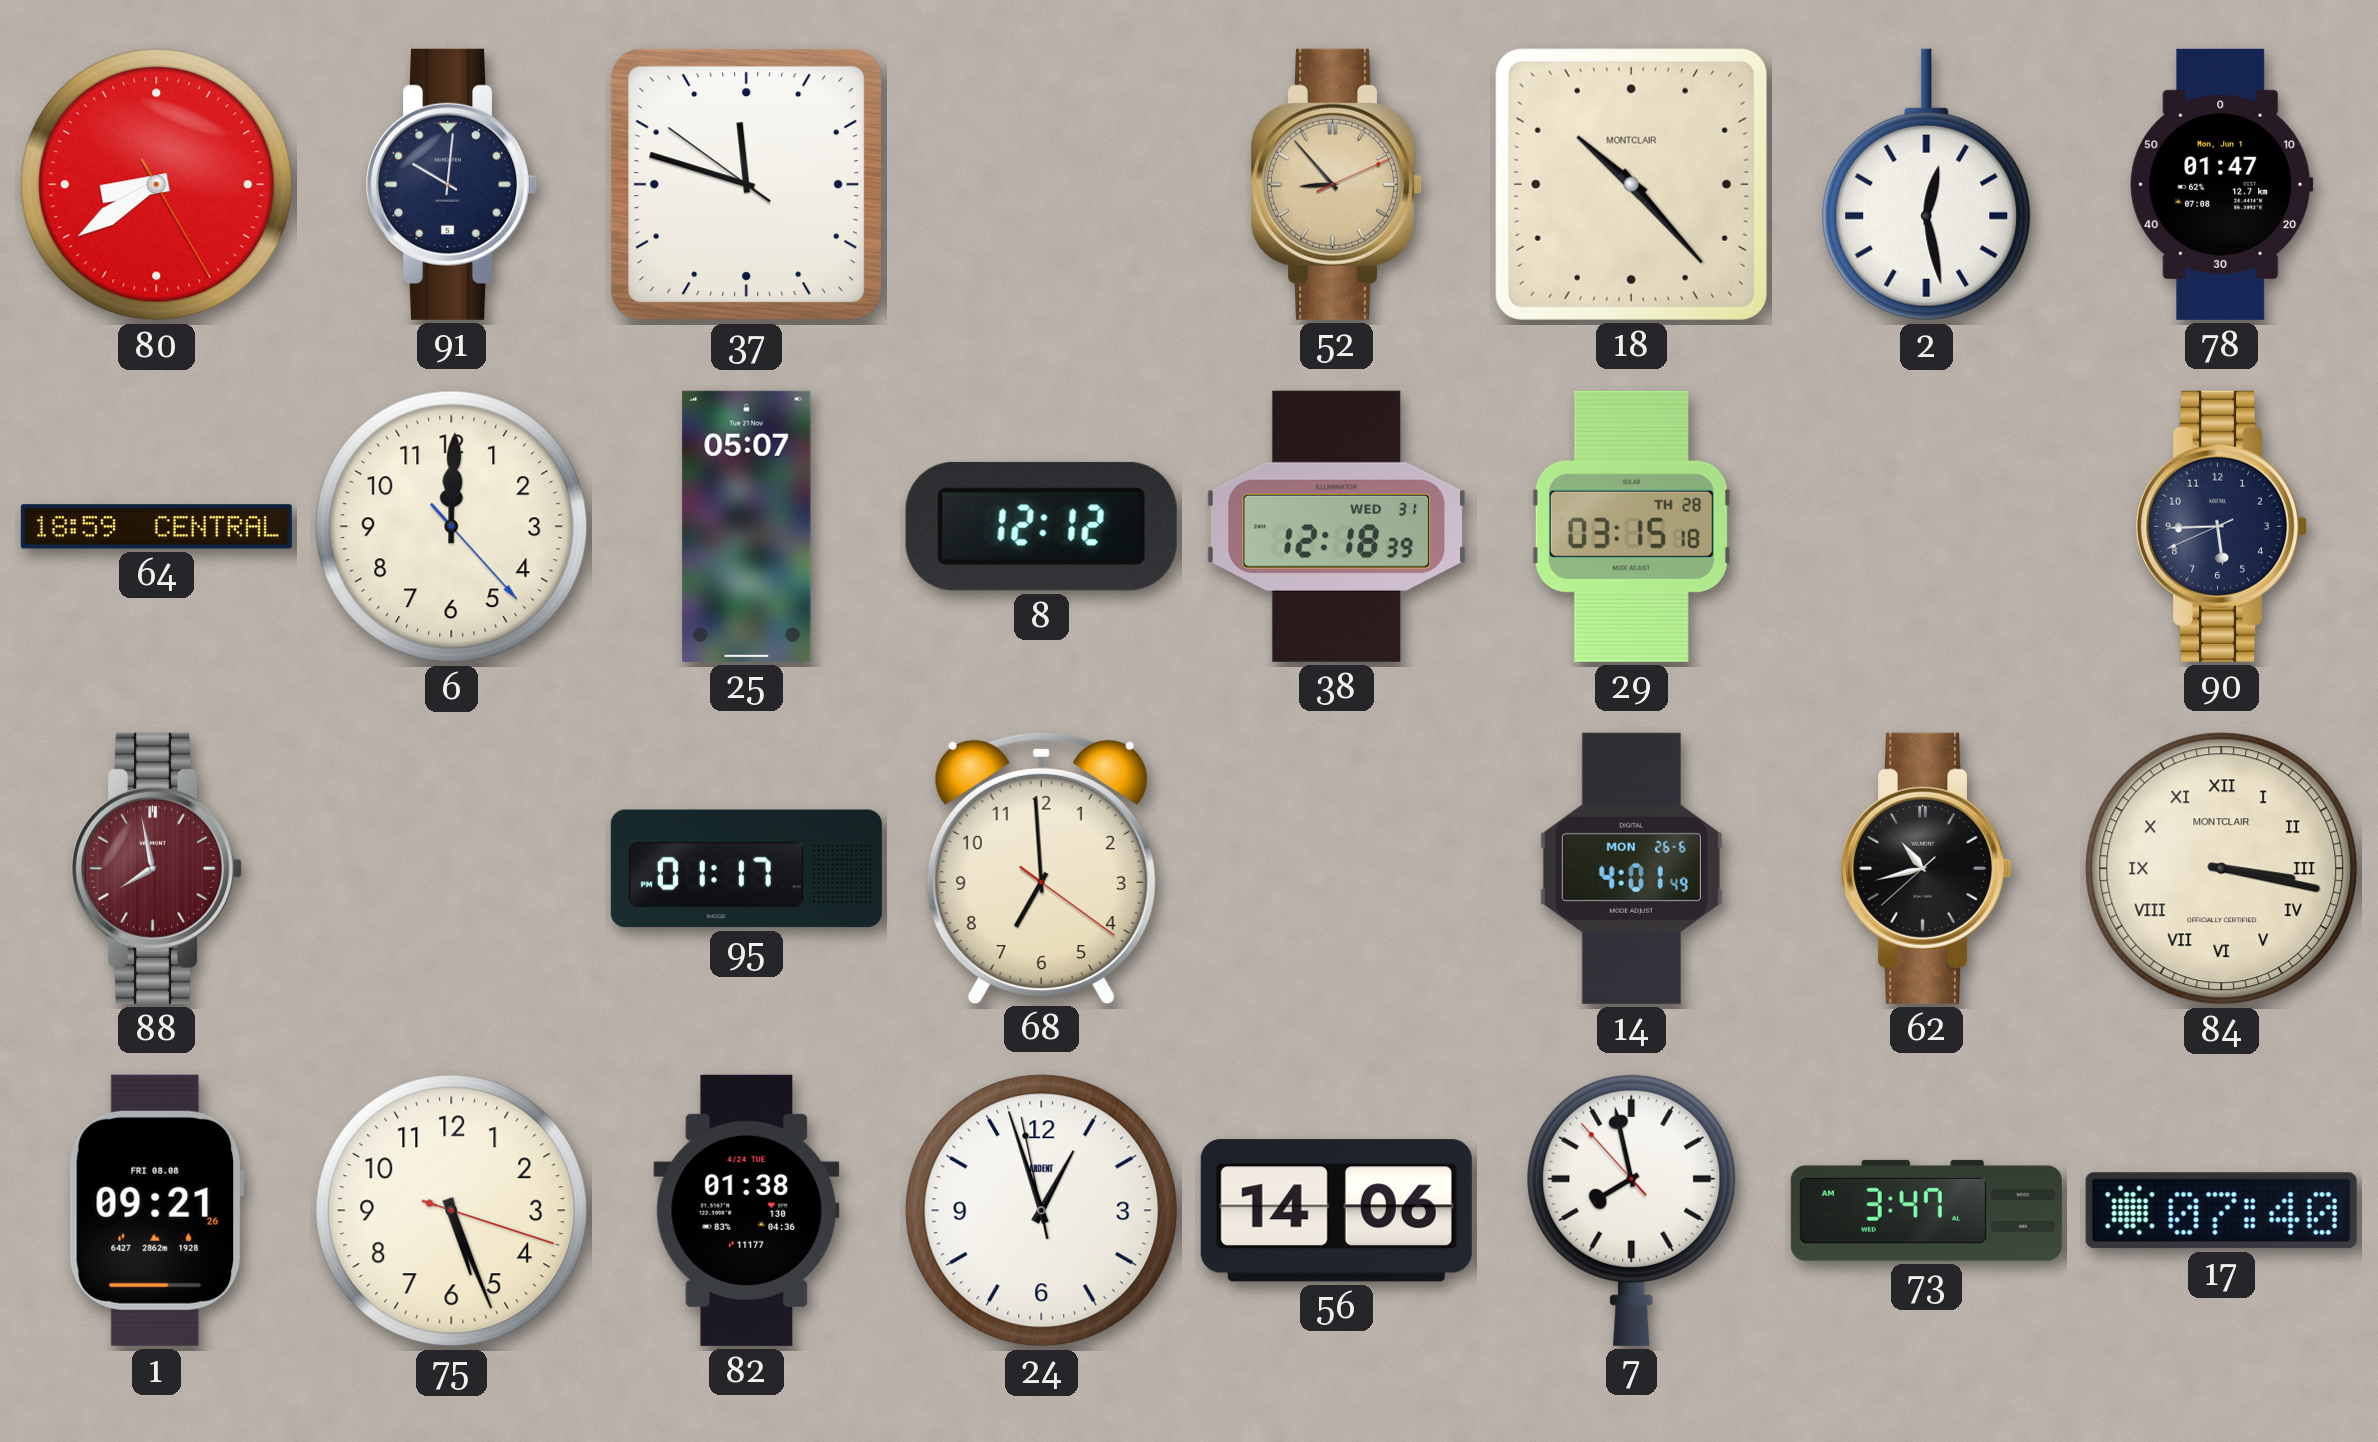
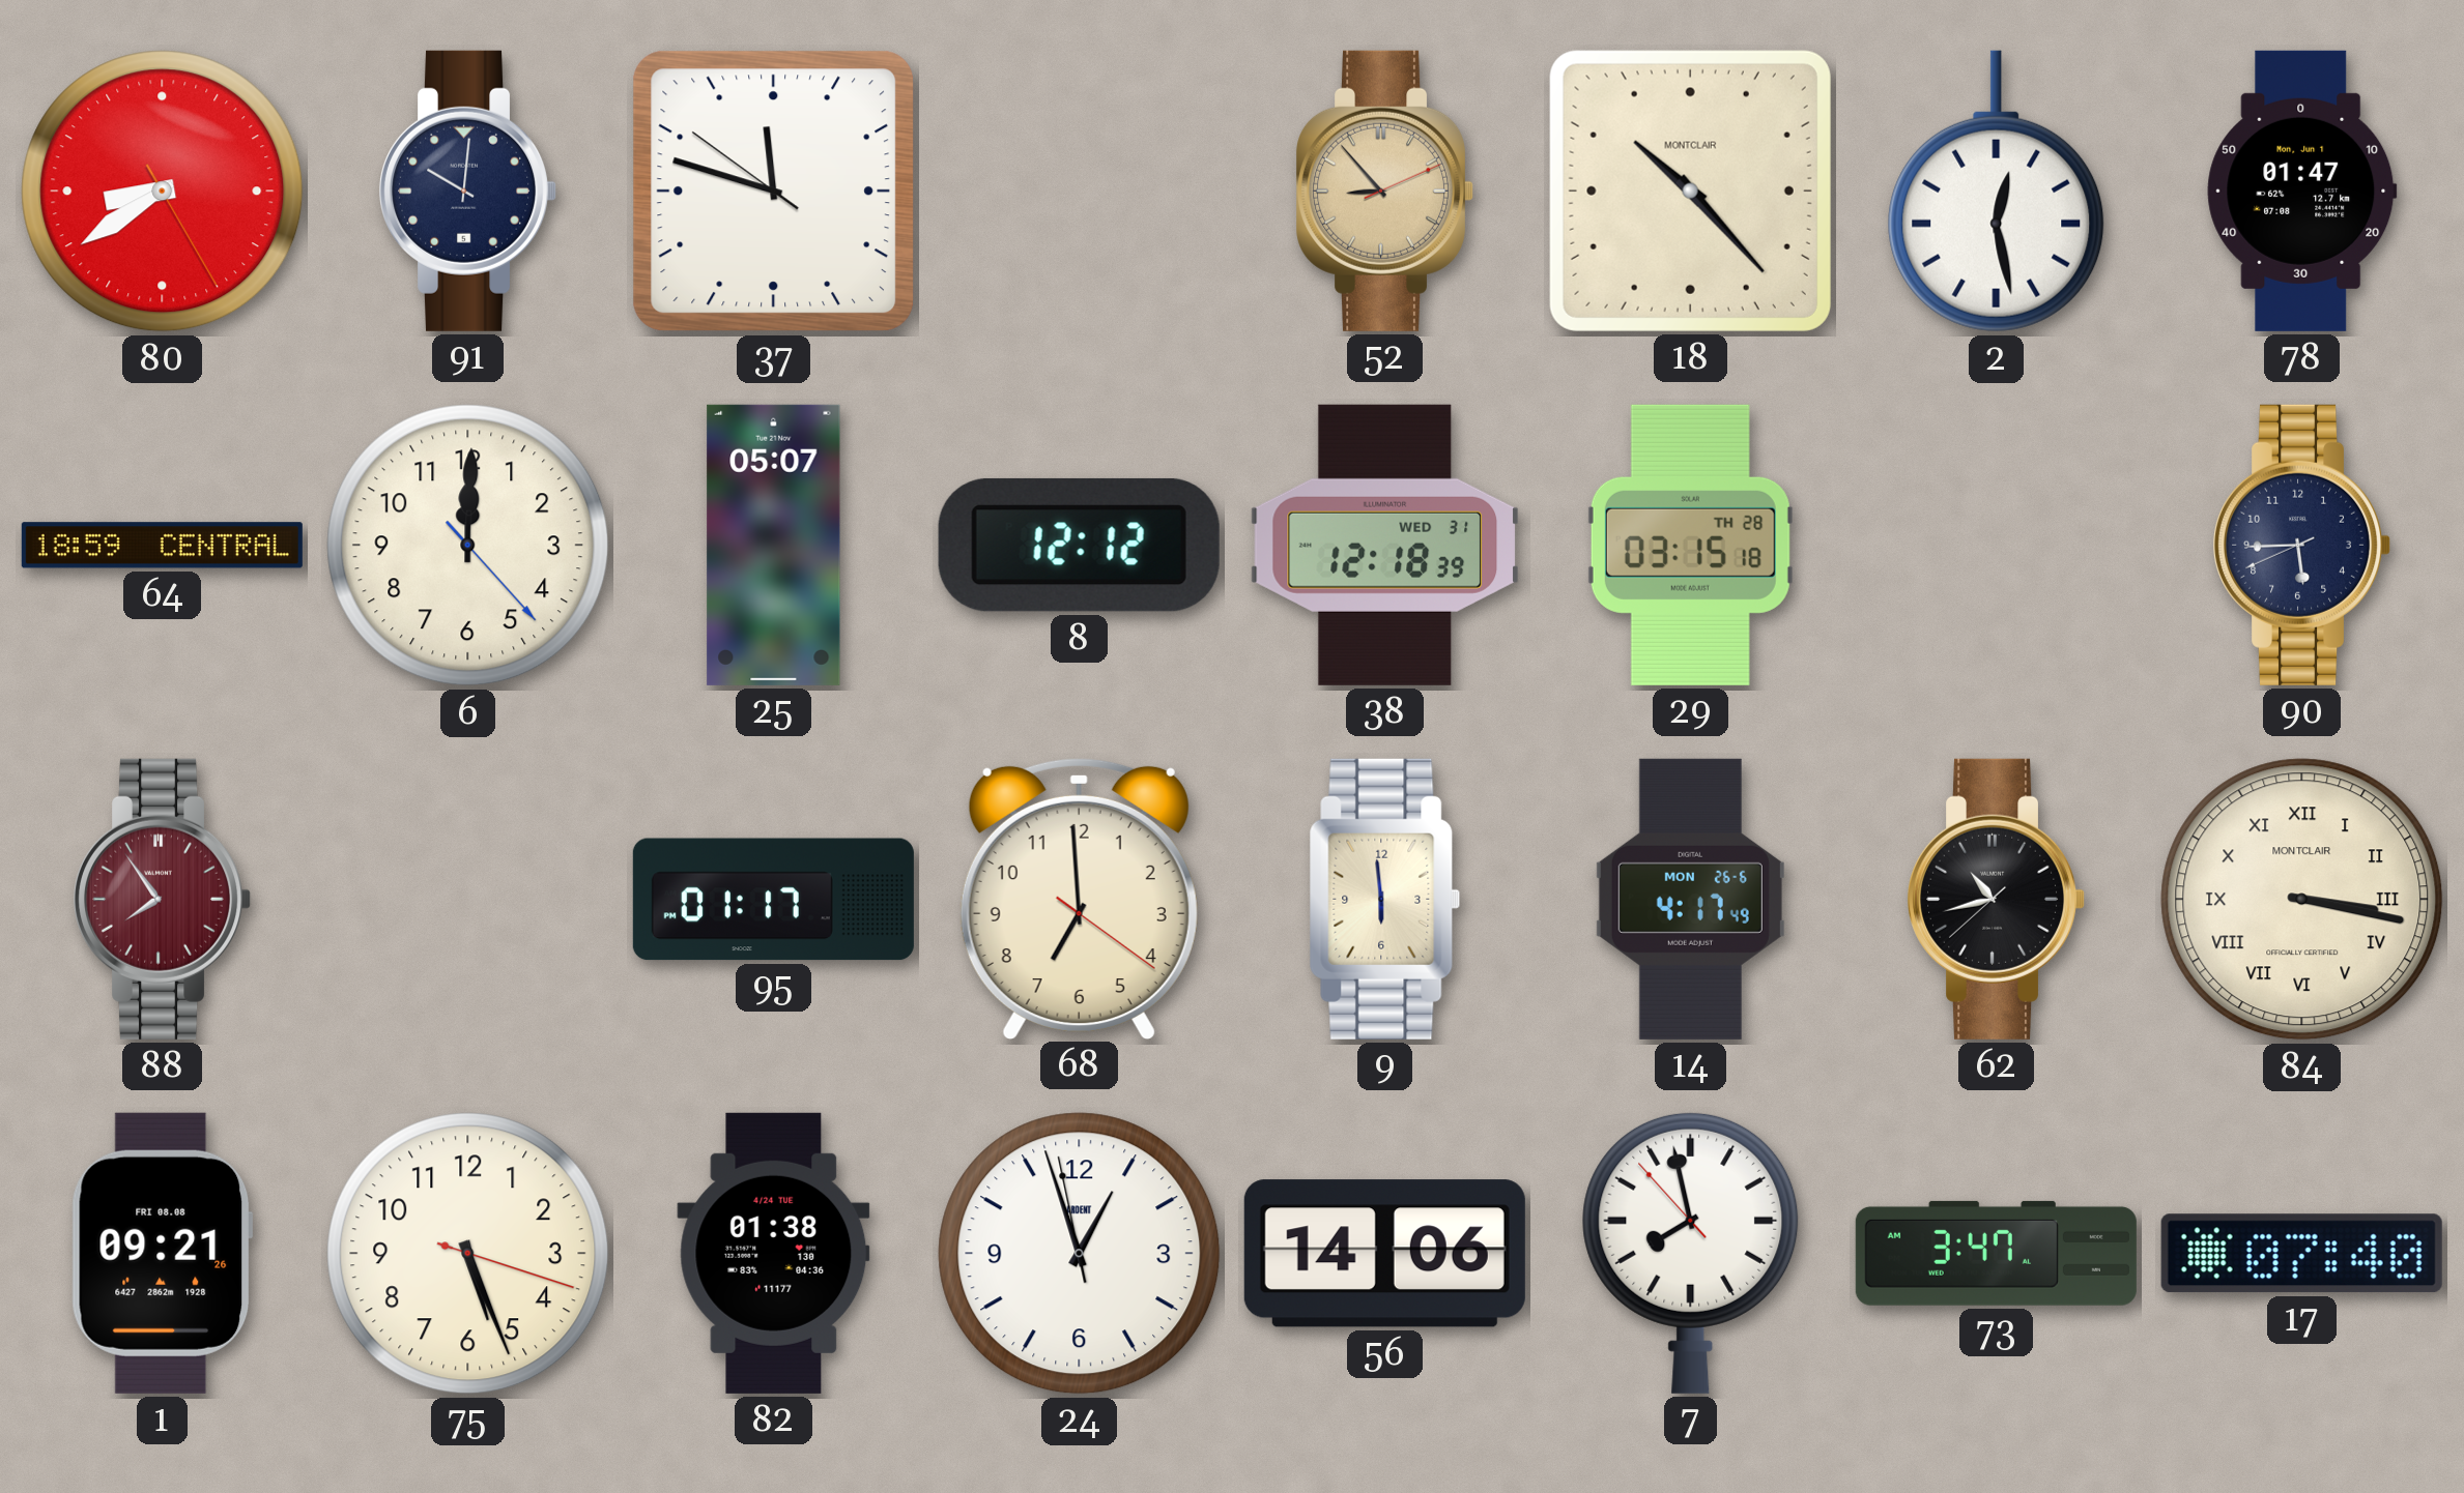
88: 7:58 -> 7:54 (163, 899)
9: none -> 5:59 (1385, 899)
14: 4:01 -> 4:17 (1690, 899)
